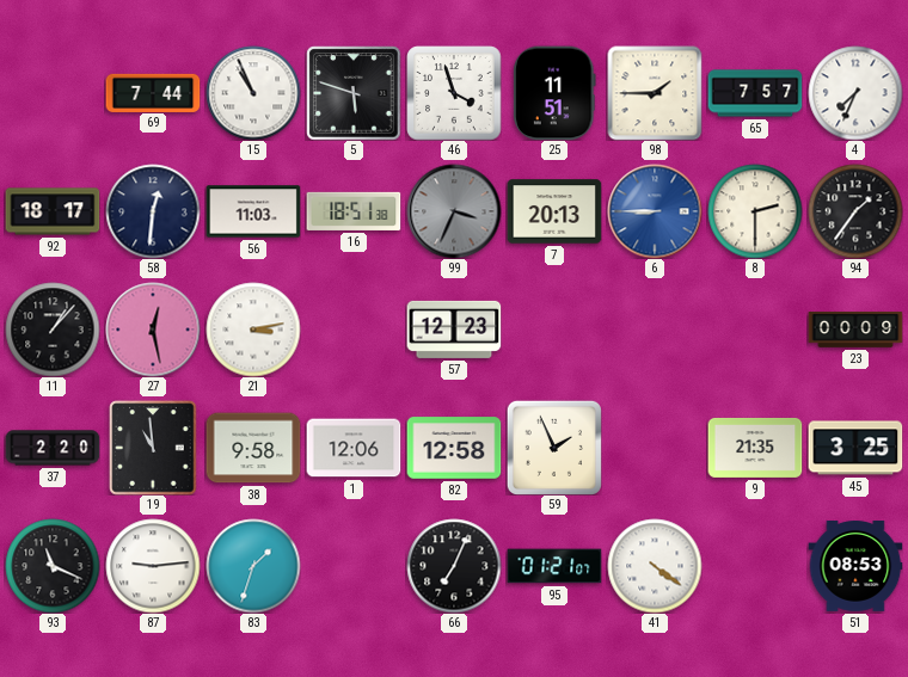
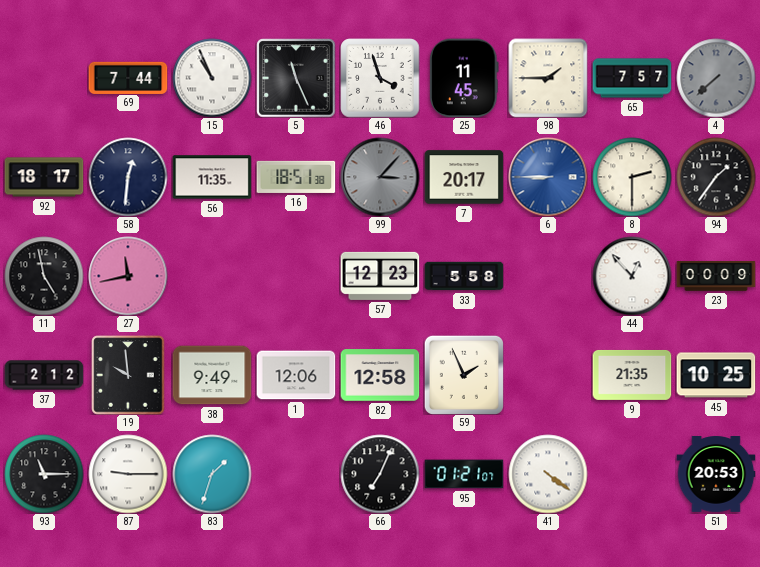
5: 5:48 -> 11:26 (296, 78)
25: 11:51 -> 11:45 (464, 78)
4: 7:34 -> 7:38 (716, 78)
4 dial: white -> grey (716, 78)
56: 11:03 -> 11:35 (212, 177)
99: 3:34 -> 3:07 (380, 177)
7: 20:13 -> 20:17 (464, 177)
11: 1:07 -> 4:58 (44, 276)
27: 12:28 -> 11:43 (128, 276)
21: 3:13 -> none (253, 330)
33: none -> 5:58 (464, 276)
44: none -> 12:53 (632, 276)
37: 2:20 -> 2:12 (44, 375)
19: 10:59 -> 9:59 (128, 375)
38: 9:58 -> 9:49 (212, 375)
45: 3:25 -> 10:25 (716, 375)
93: 11:19 -> 11:15 (44, 474)
87: 9:14 -> 9:15 (128, 474)
51: 08:53 -> 20:53 (716, 475)
